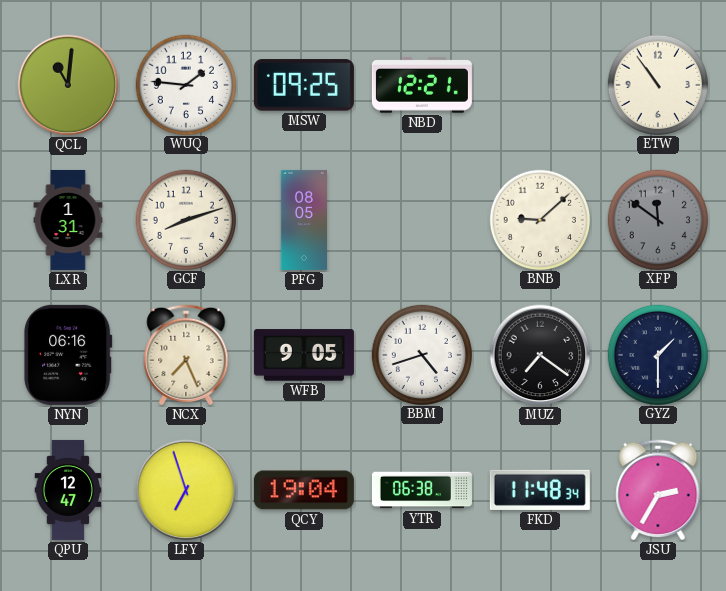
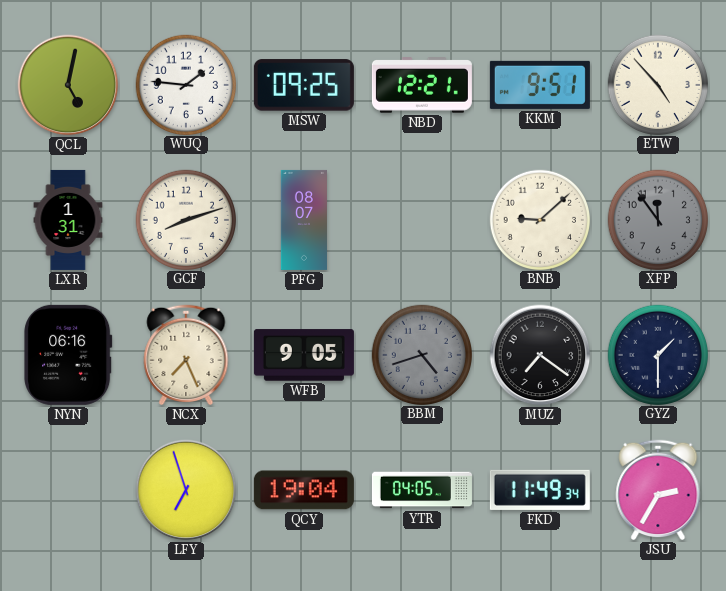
QCL: 11:01 -> 5:02 (68, 85)
KKM: none -> 9:51 (540, 85)
ETW: 10:54 -> 4:53 (657, 84)
PFG: 08:05 -> 08:07 (304, 220)
XFP: 11:51 -> 11:54 (657, 219)
BBM dial: white -> grey (421, 354)
QPU: 12:47 -> none (68, 490)
YTR: 06:38 -> 04:05 (422, 490)
FKD: 11:48 -> 11:49 (540, 490)
